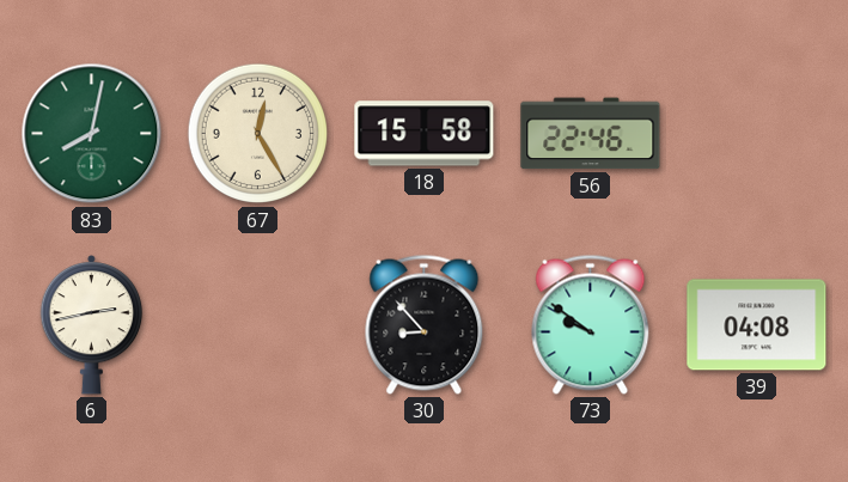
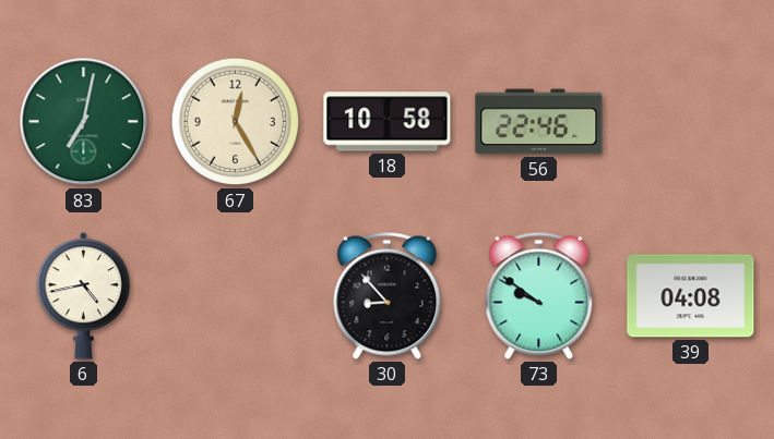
83: 8:02 -> 7:02 (84, 122)
18: 15:58 -> 10:58 (388, 122)
6: 2:43 -> 4:43 (84, 295)
